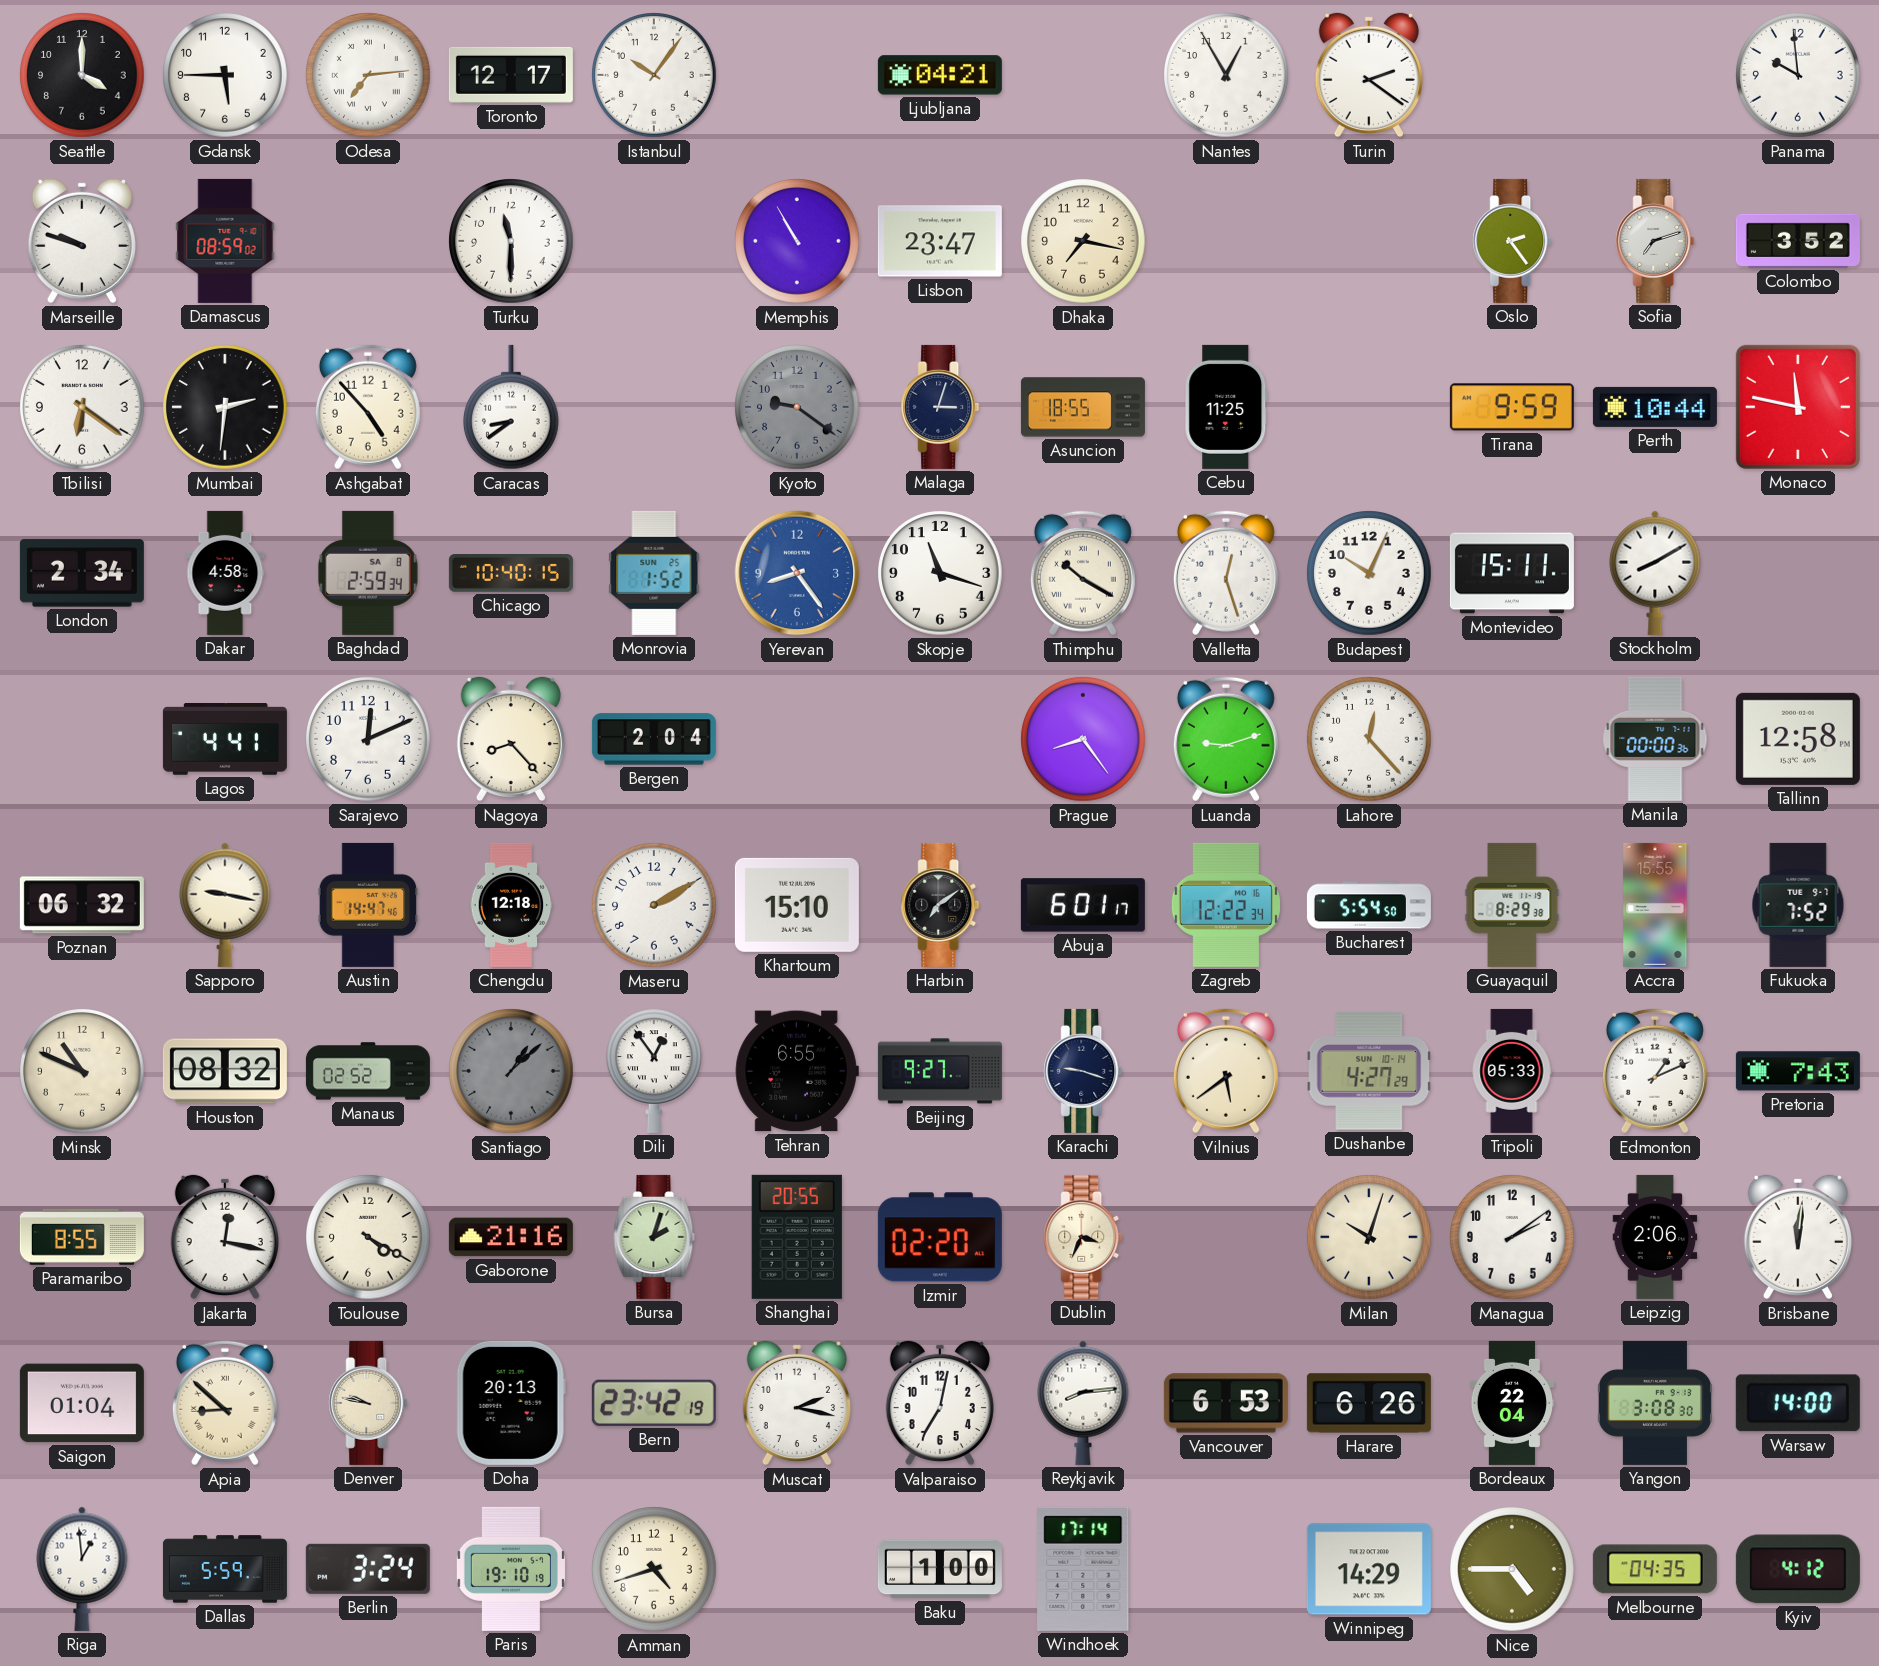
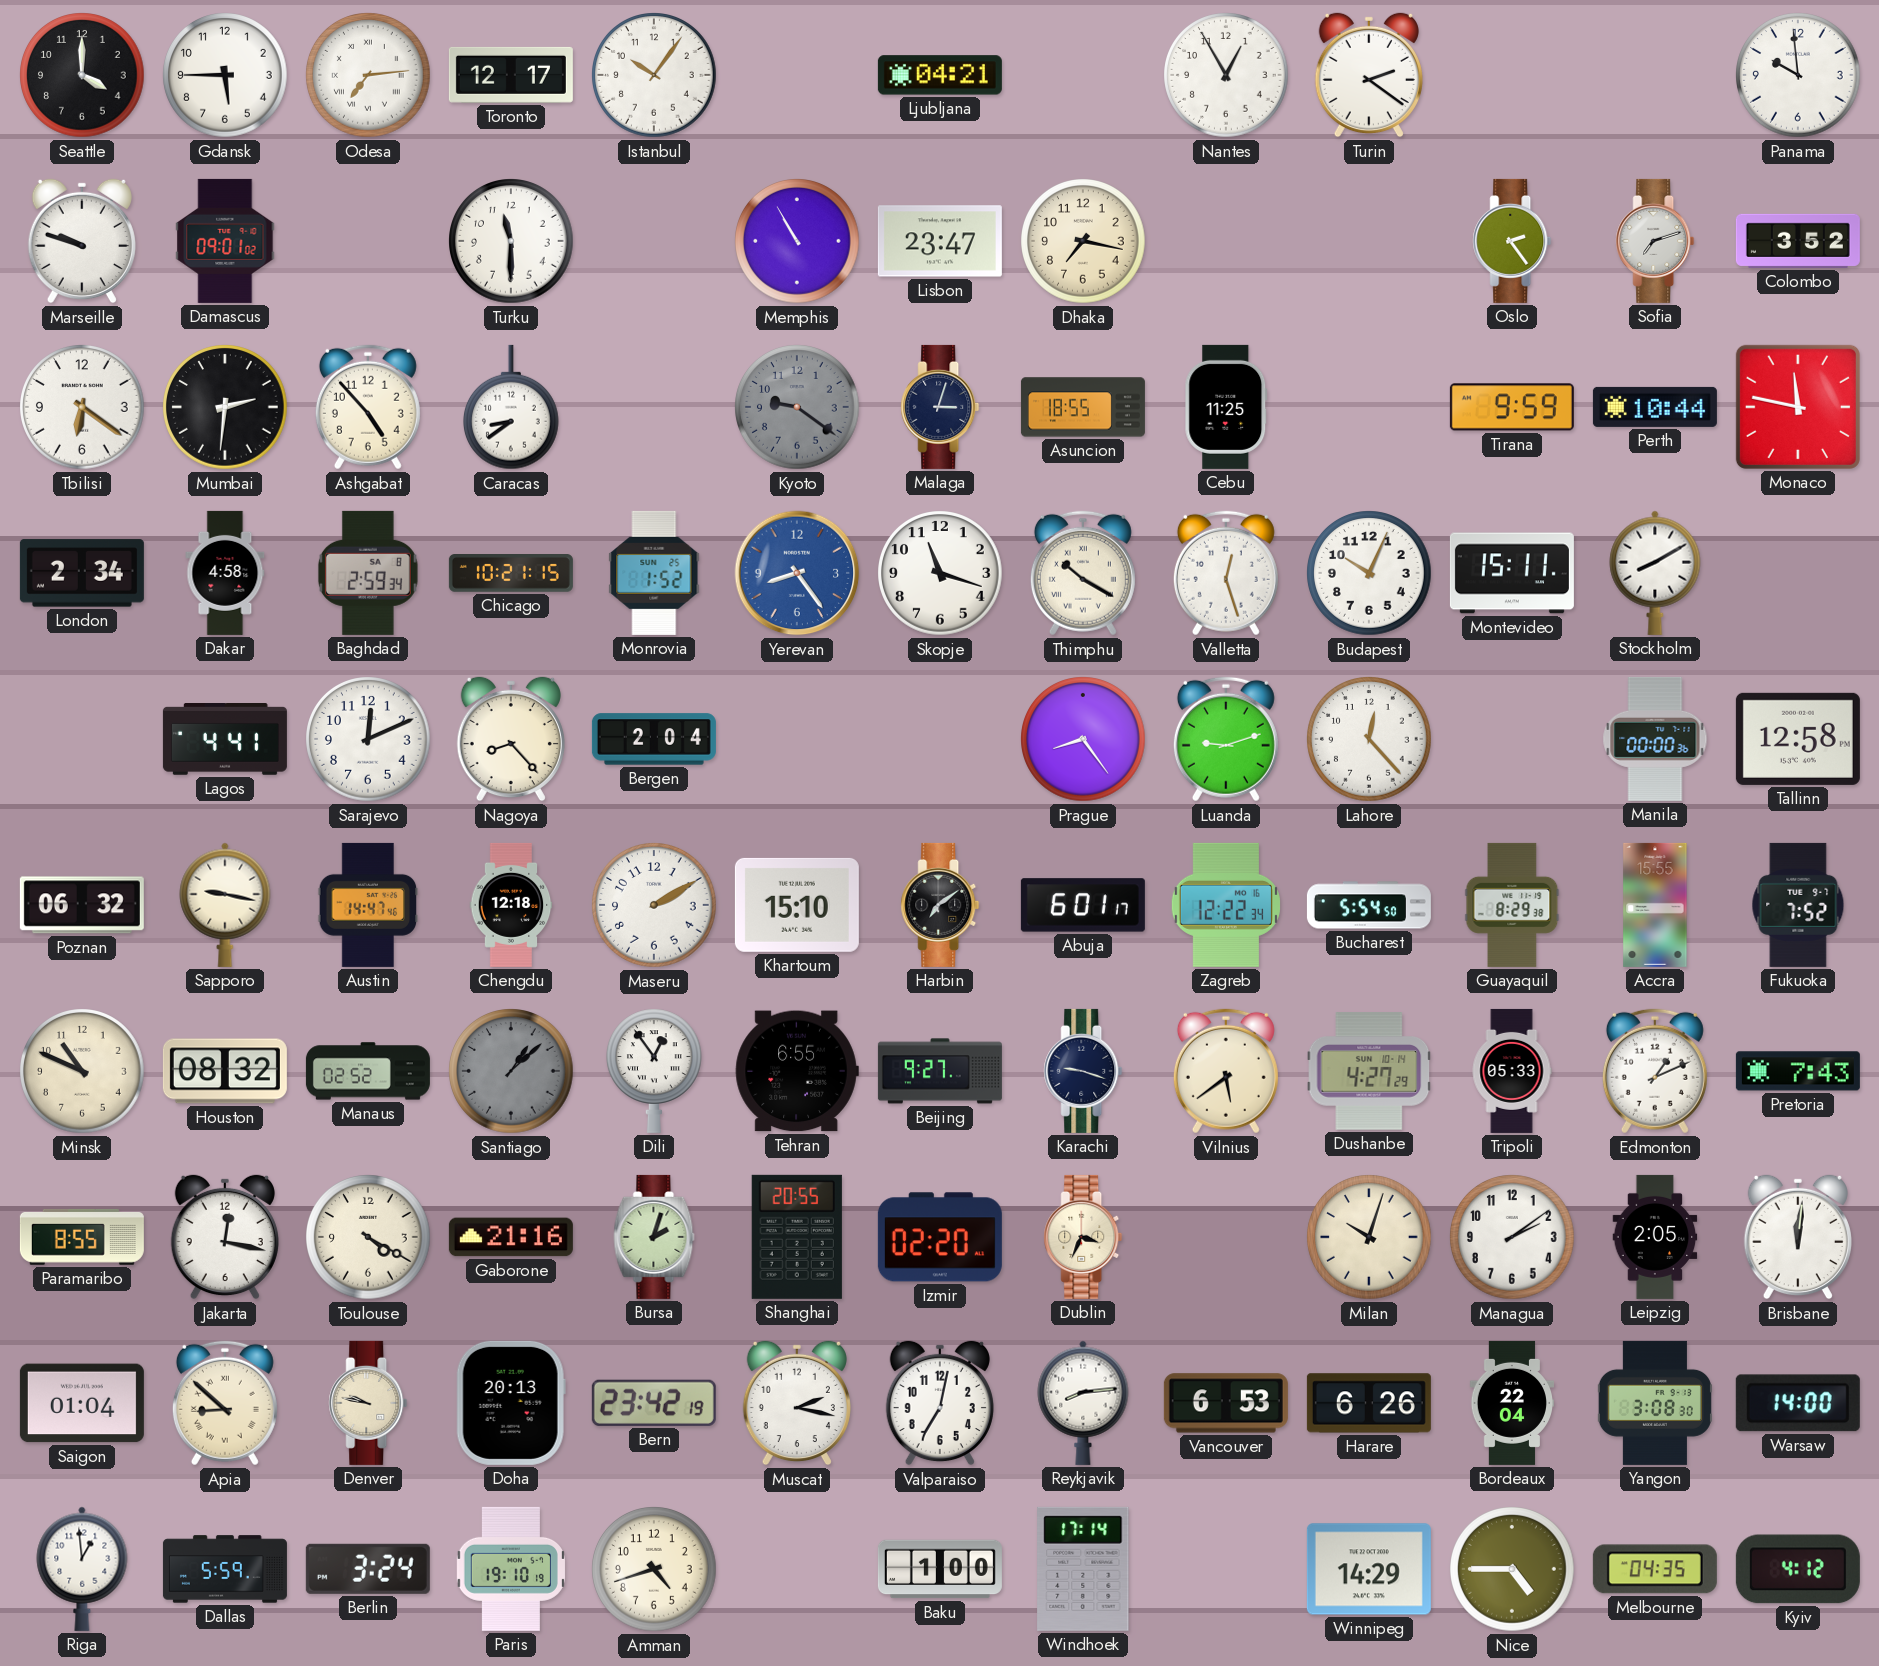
Damascus: 08:59 -> 09:01 (225, 241)
Chicago: 10:40 -> 10:21 (511, 574)
Leipzig: 2:06 -> 2:05 (1655, 1237)
